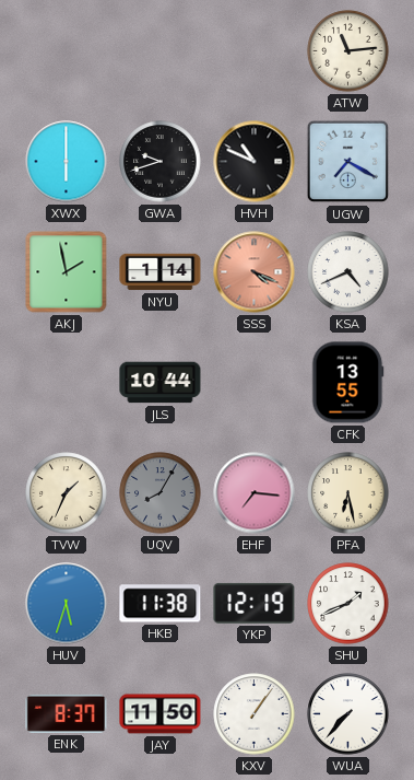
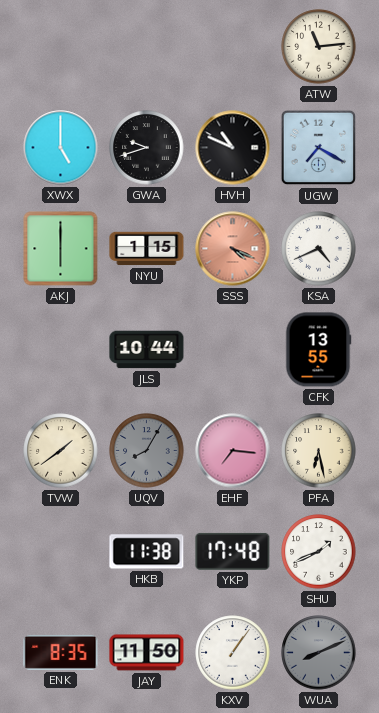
XWX: 6:00 -> 5:00 (61, 148)
AKJ: 1:58 -> 6:00 (61, 249)
NYU: 1:14 -> 1:15 (147, 249)
TVW: 1:34 -> 1:39 (61, 451)
HUV: 5:33 -> none (67, 604)
YKP: 12:19 -> 17:48 (233, 551)
ENK: 8:37 -> 8:35 (61, 652)
WUA: 7:37 -> 8:11 (319, 653)
WUA dial: white -> grey (319, 653)
